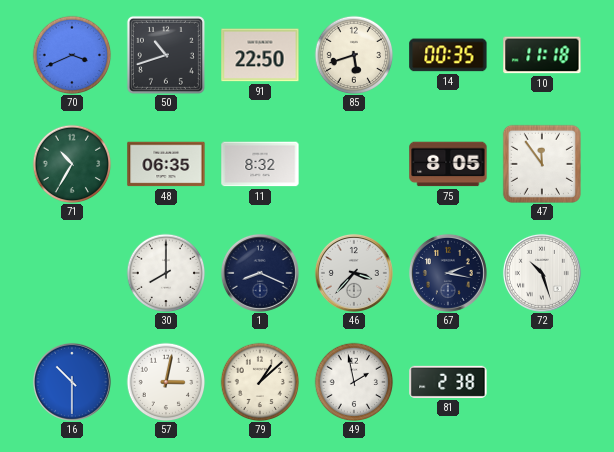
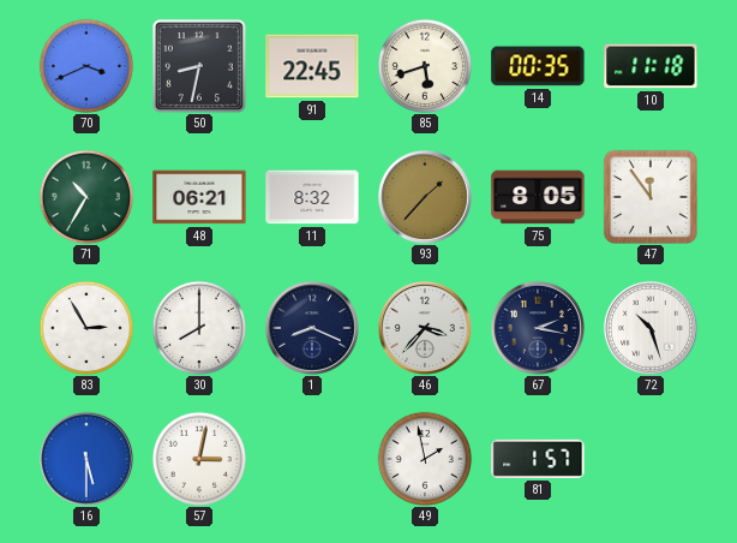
50: 10:42 -> 8:32 (199, 66)
91: 22:50 -> 22:45 (312, 66)
48: 06:35 -> 06:21 (199, 197)
93: none -> 1:37 (425, 197)
83: none -> 2:55 (86, 328)
16: 10:30 -> 5:30 (86, 459)
79: 1:08 -> none (260, 382)
81: 2:38 -> 1:57 (538, 459)
